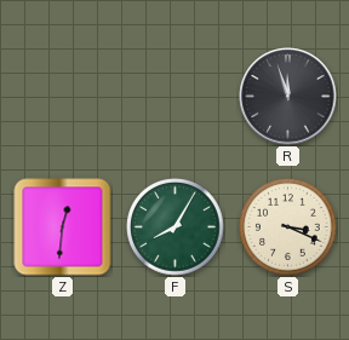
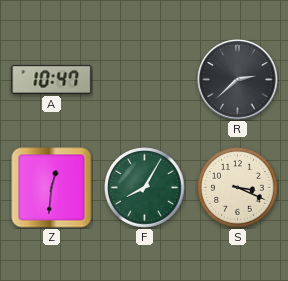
A: none -> 10:47 (52, 79)
R: 11:57 -> 2:38 (238, 80)
